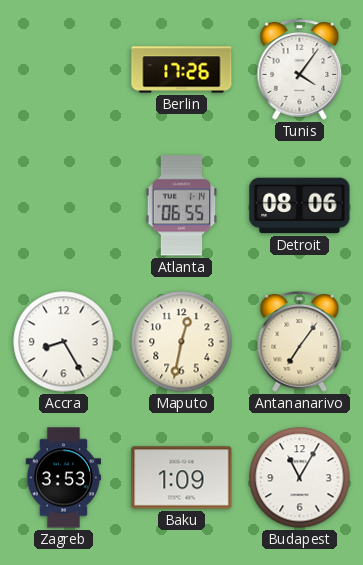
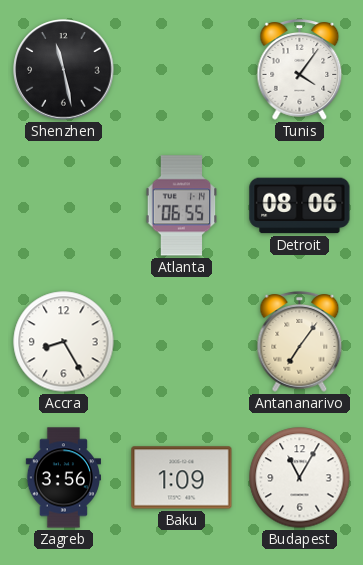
Shenzhen: none -> 11:28 (64, 70)
Berlin: 17:26 -> none (182, 70)
Maputo: 12:32 -> none (182, 342)
Zagreb: 3:53 -> 3:56 (63, 478)
